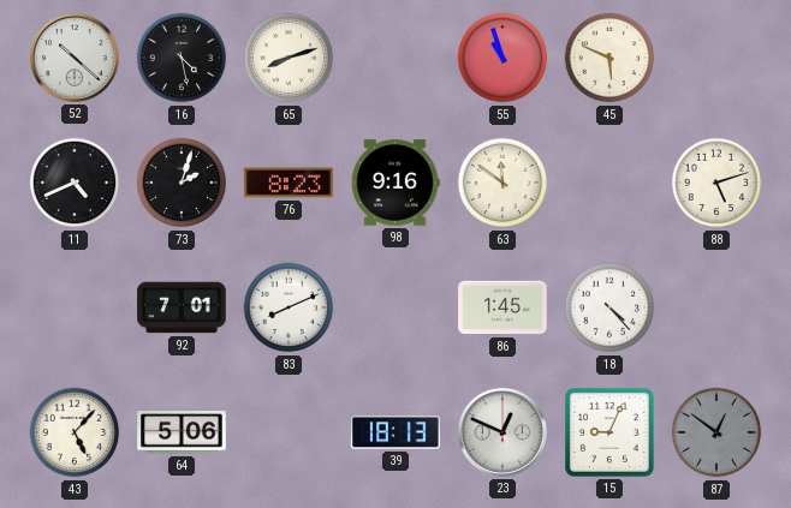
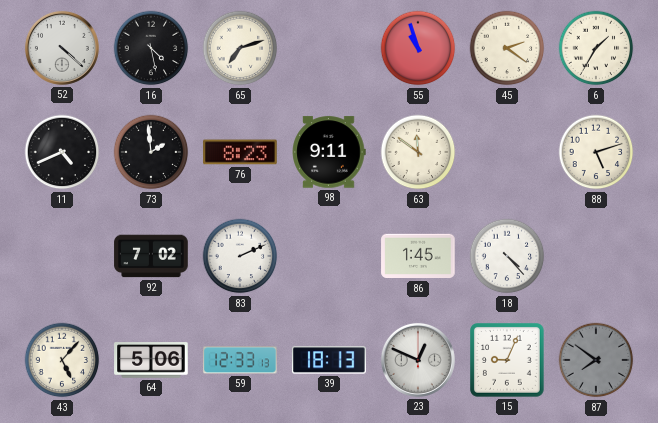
52: 10:22 -> 4:22 (62, 48)
65: 8:12 -> 7:12 (240, 48)
45: 5:49 -> 2:21 (507, 48)
6: none -> 1:35 (596, 48)
73: 2:03 -> 1:59 (151, 152)
98: 9:16 -> 9:11 (329, 152)
92: 7:01 -> 7:02 (151, 256)
83: 8:11 -> 2:11 (240, 256)
59: none -> 12:33 (240, 360)
87: 12:51 -> 7:51 (596, 360)
